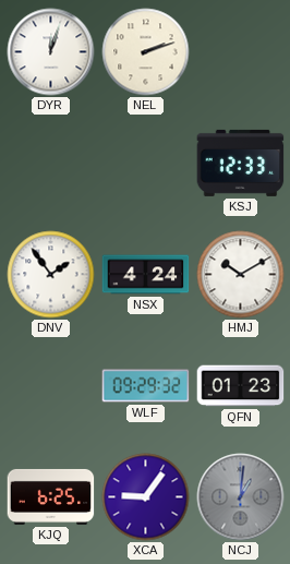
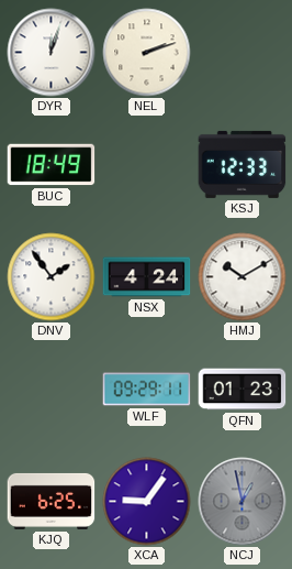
BUC: none -> 18:49 (52, 165)
WLF: 09:29:32 -> 09:29:11 (147, 390)
NCJ: 1:01 -> 12:58 (243, 502)
